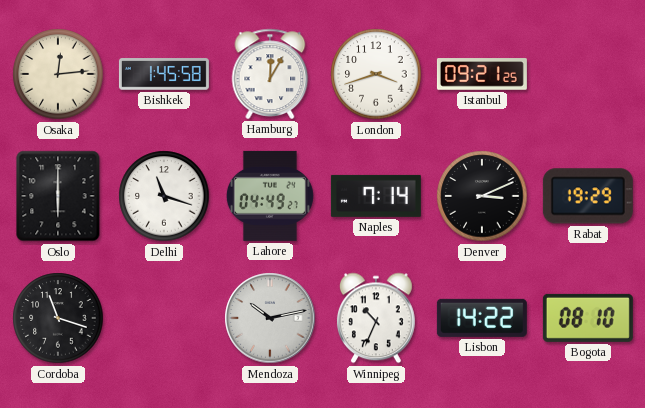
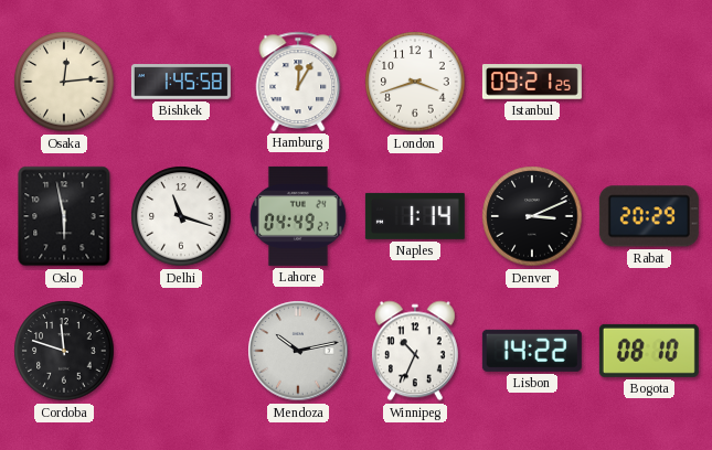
Oslo: 6:00 -> 5:58 (64, 216)
Naples: 7:14 -> 1:14 (415, 216)
Rabat: 19:29 -> 20:29 (649, 216)
Cordoba: 11:18 -> 11:48 (64, 351)
